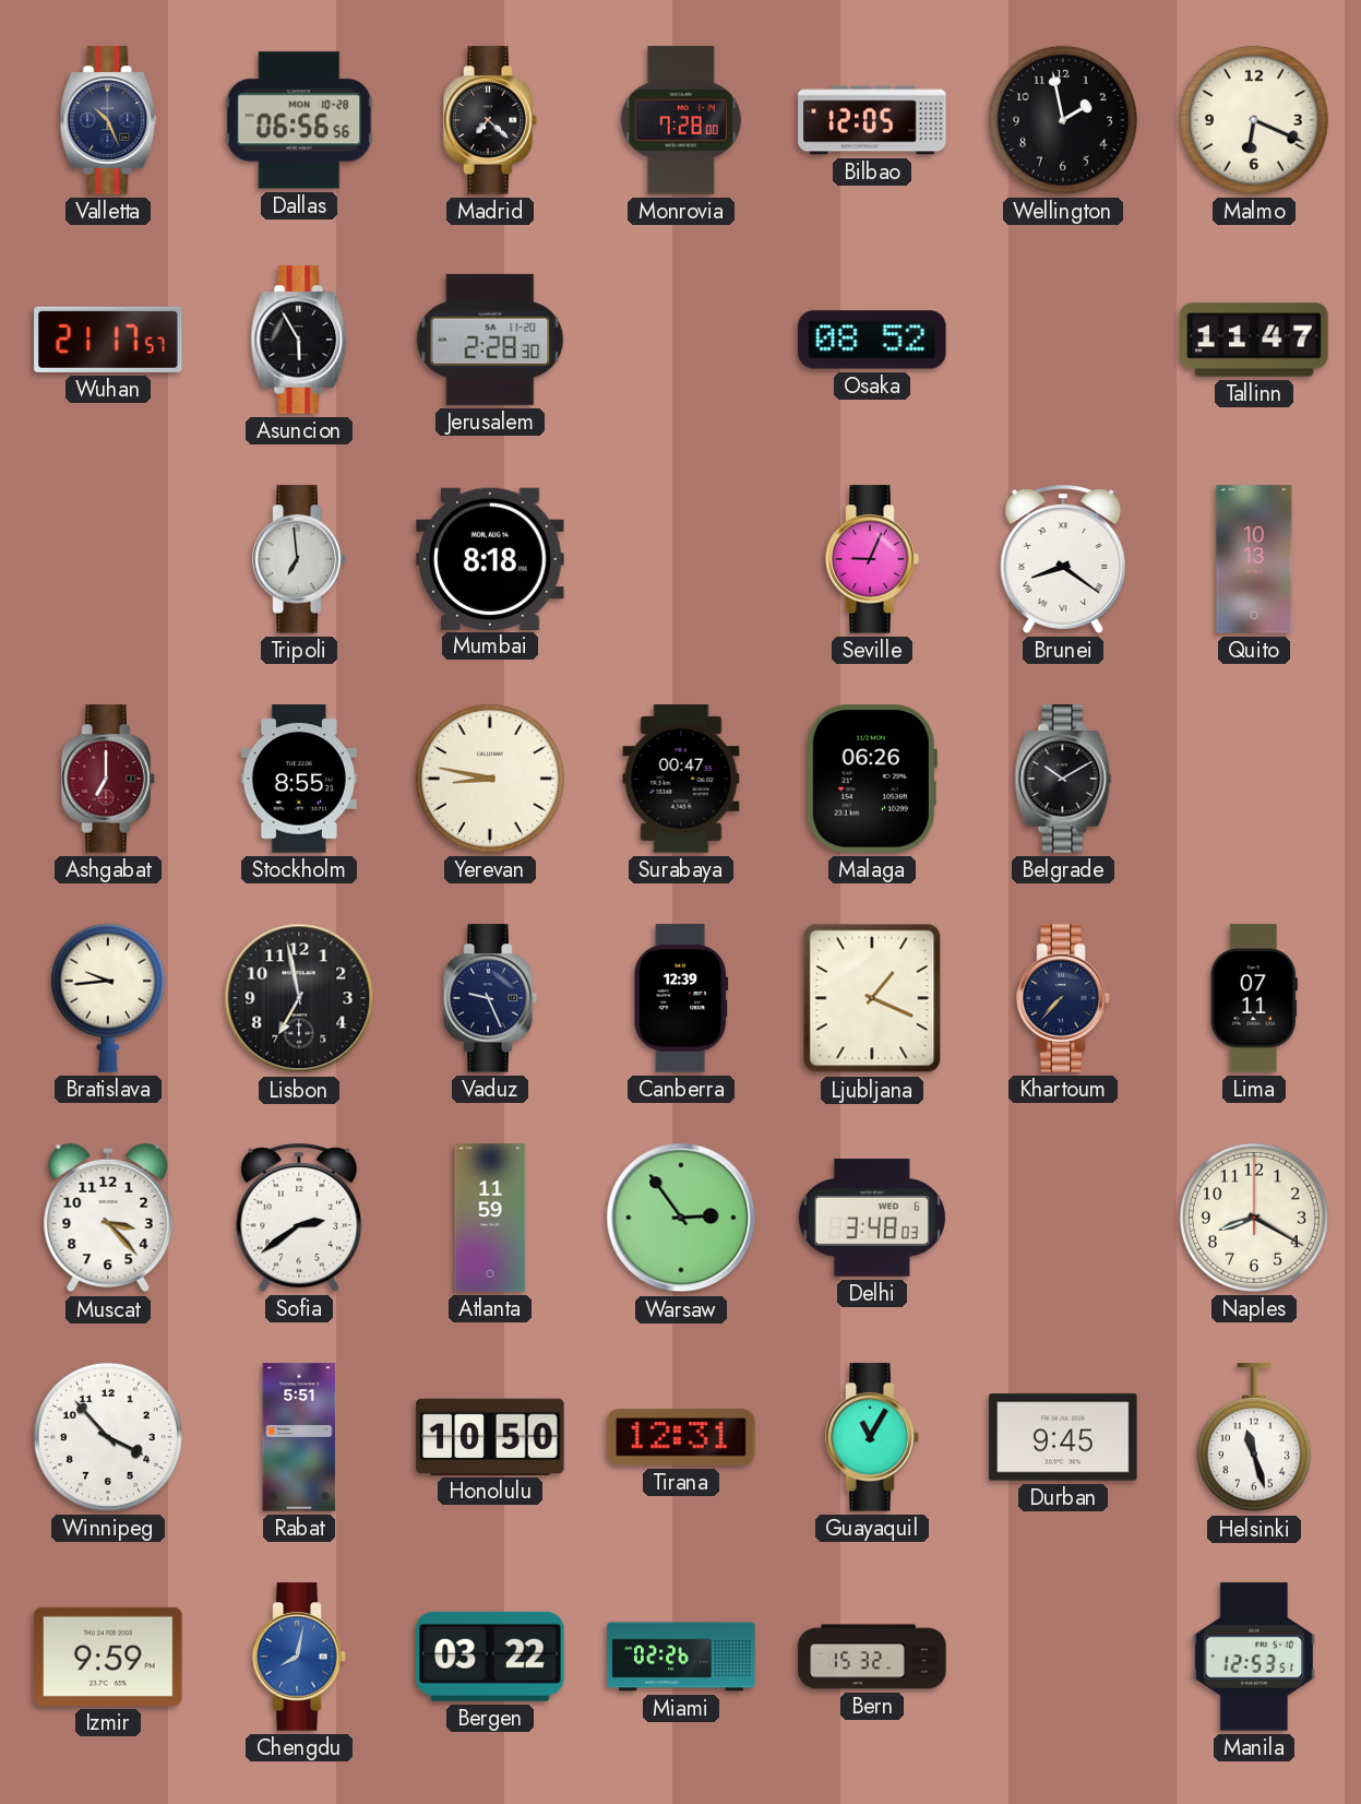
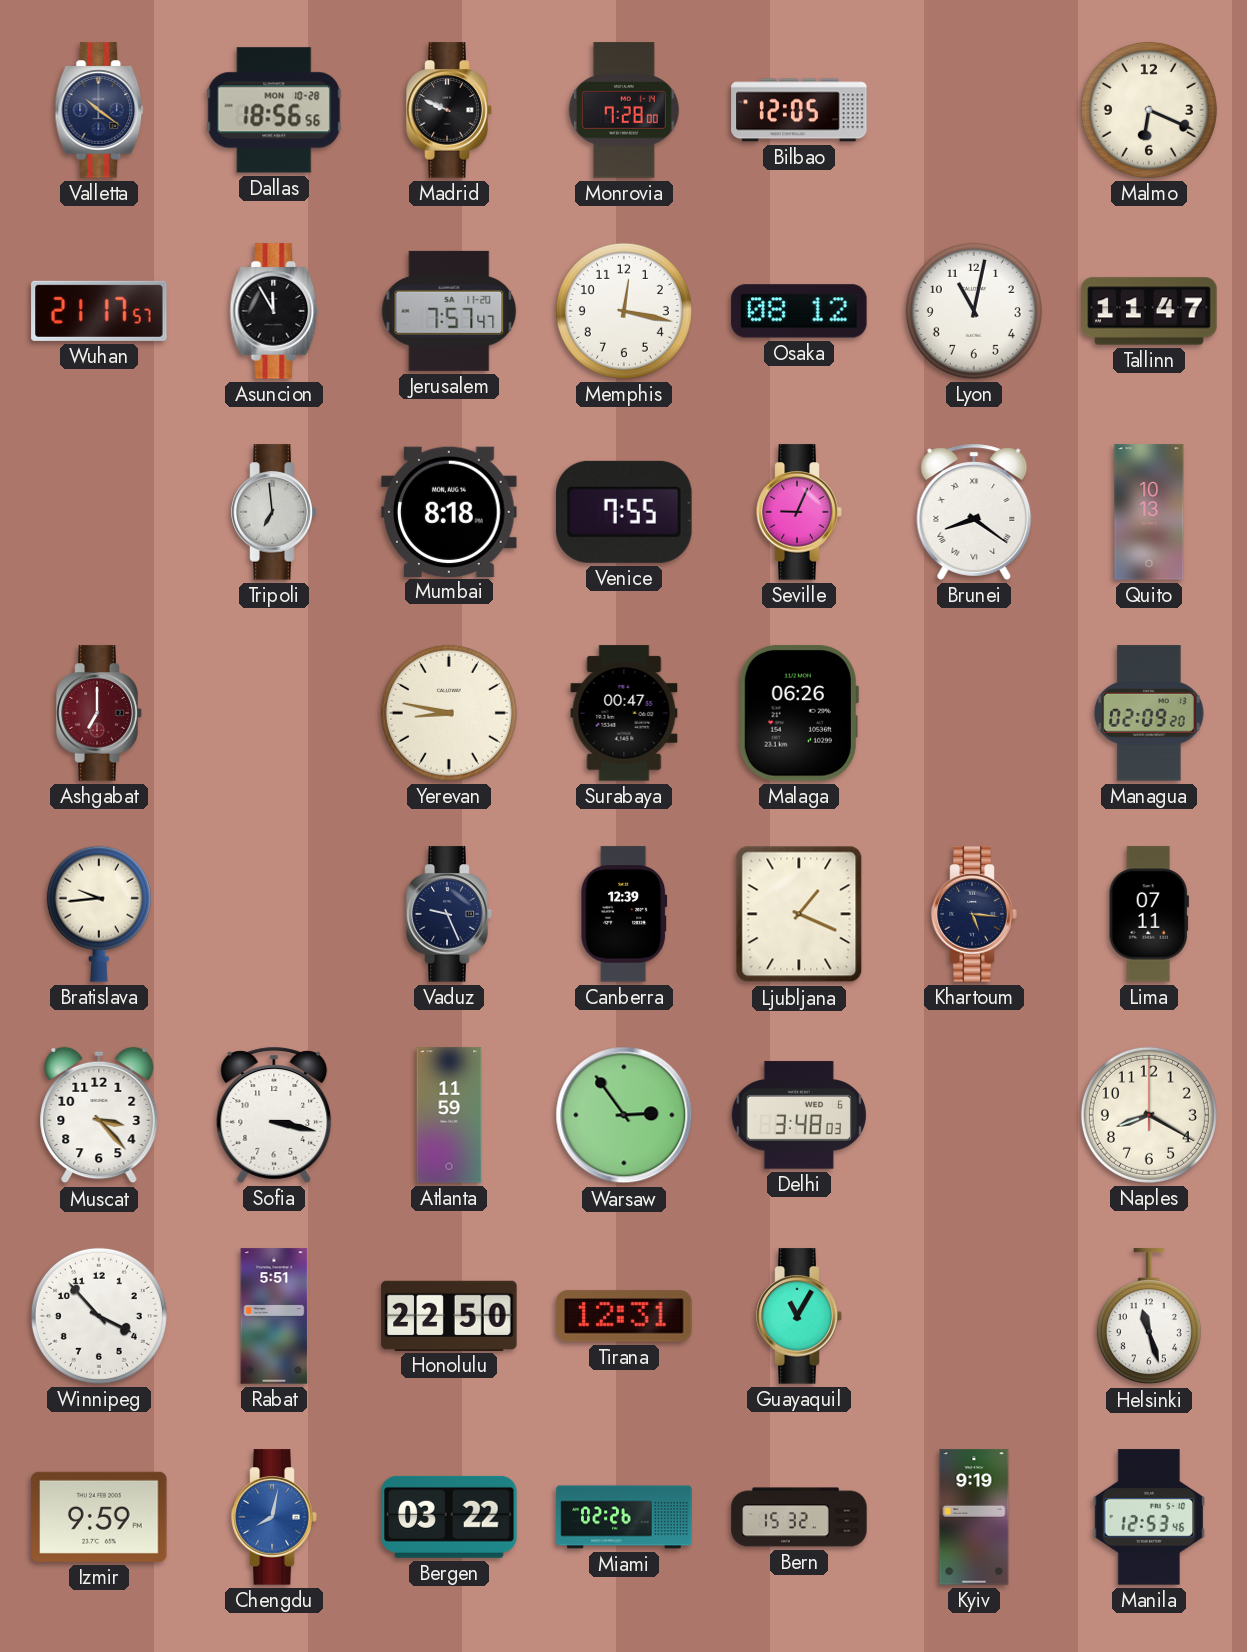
Valletta: 10:26 -> 10:21 (99, 110)
Dallas: 06:56 -> 18:56 (274, 110)
Madrid: 7:22 -> 9:49 (449, 110)
Wellington: 1:58 -> none (1063, 120)
Asuncion: 5:55 -> 11:55 (274, 311)
Jerusalem: 2:28 -> 7:57 (449, 311)
Memphis: none -> 12:17 (624, 311)
Osaka: 08:52 -> 08:12 (799, 311)
Lyon: none -> 11:02 (974, 311)
Venice: none -> 7:55 (624, 512)
Stockholm: 8:55 -> none (299, 779)
Belgrade: 10:10 -> none (1063, 779)
Managua: none -> 02:09 (1149, 713)
Lisbon: 6:58 -> none (299, 998)
Khartoum: 7:37 -> 5:16 (974, 914)
Sofia: 2:39 -> 3:17 (274, 1115)
Honolulu: 10:50 -> 22:50 (449, 1315)
Durban: 9:45 -> none (1063, 1437)
Kyiv: none -> 9:19 (974, 1517)
Manila: 12:53:51 -> 12:53:46 (1149, 1517)
